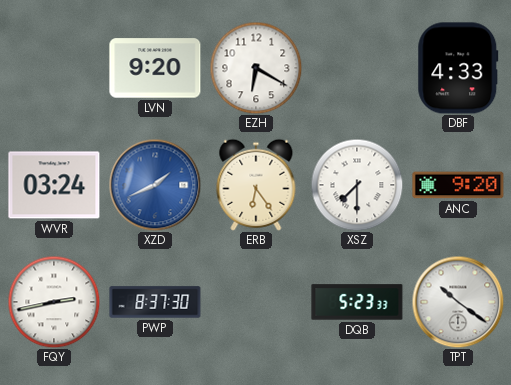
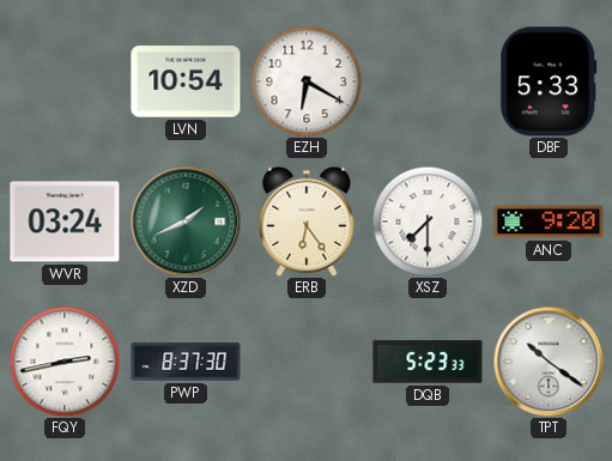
LVN: 9:20 -> 10:54 (186, 81)
DBF: 4:33 -> 5:33 (549, 81)
XZD dial: blue -> green (186, 222)
